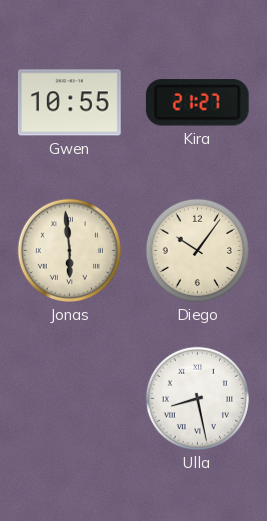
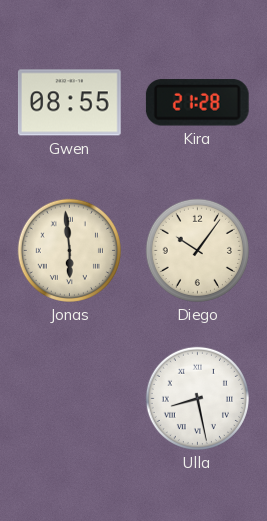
Gwen: 10:55 -> 08:55 (70, 103)
Kira: 21:27 -> 21:28 (197, 103)
